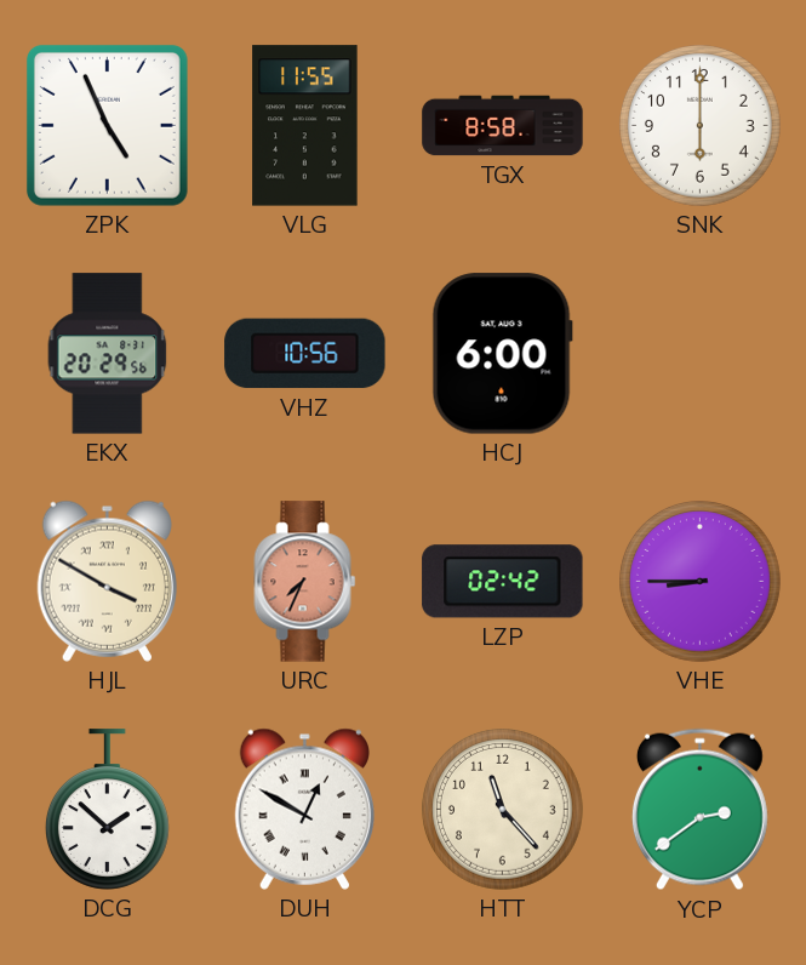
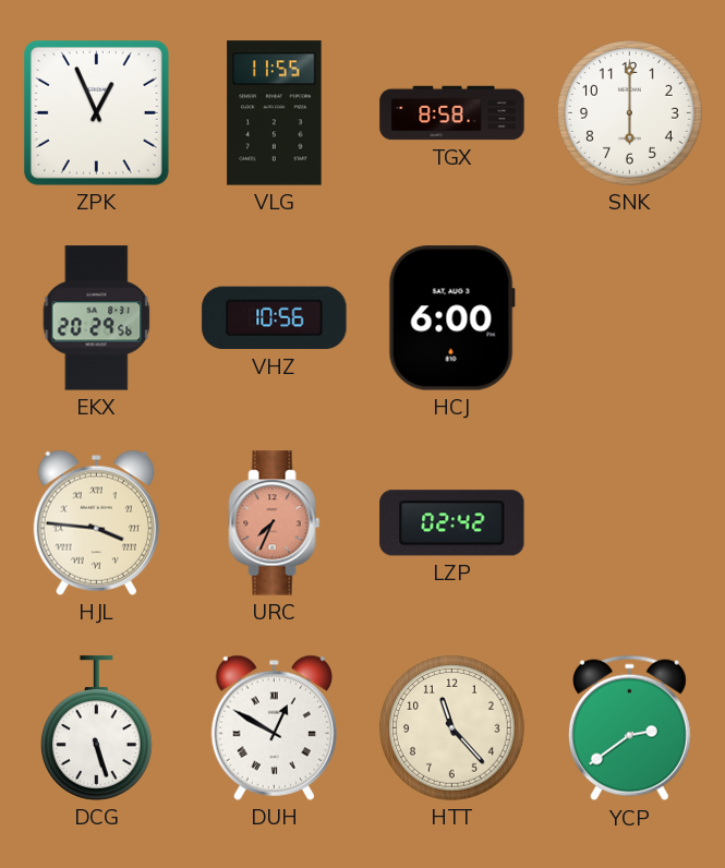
ZPK: 4:56 -> 12:56 (96, 112)
HJL: 3:50 -> 3:46 (96, 522)
VHE: 8:45 -> none (701, 582)
DCG: 1:52 -> 5:27 (96, 728)
